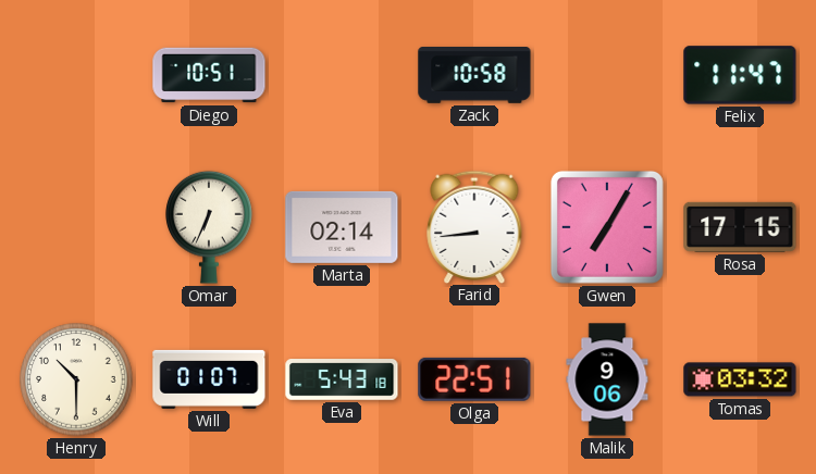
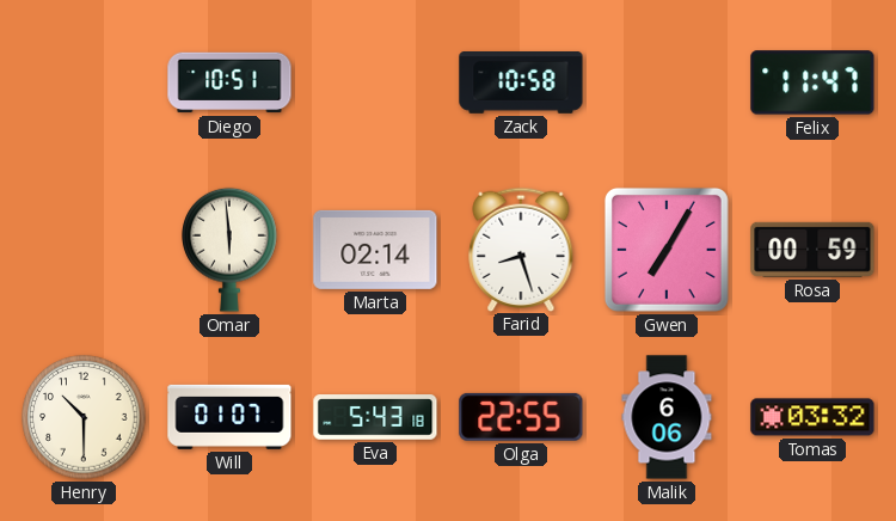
Omar: 6:34 -> 5:59 (229, 250)
Farid: 8:44 -> 8:27 (521, 249)
Rosa: 17:15 -> 00:59 (812, 250)
Olga: 22:51 -> 22:55 (521, 417)
Malik: 9:06 -> 6:06 (667, 417)
